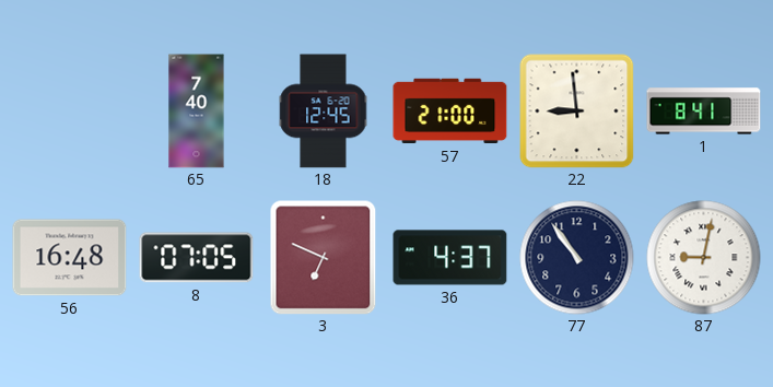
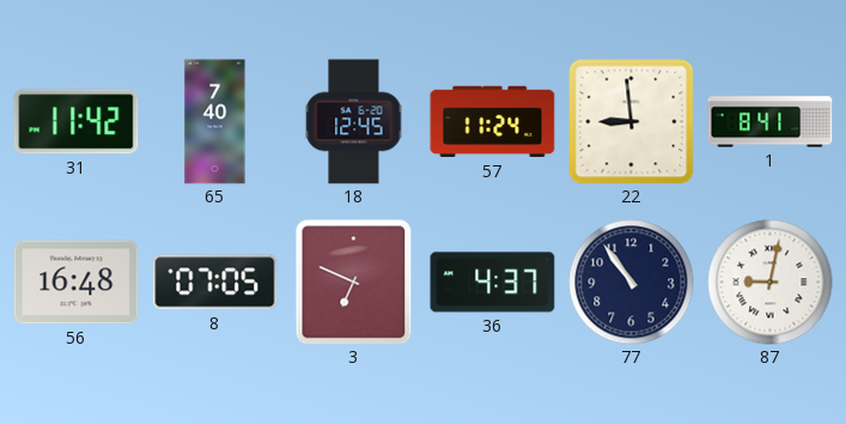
31: none -> 11:42 (77, 122)
57: 21:00 -> 11:24 (493, 122)
